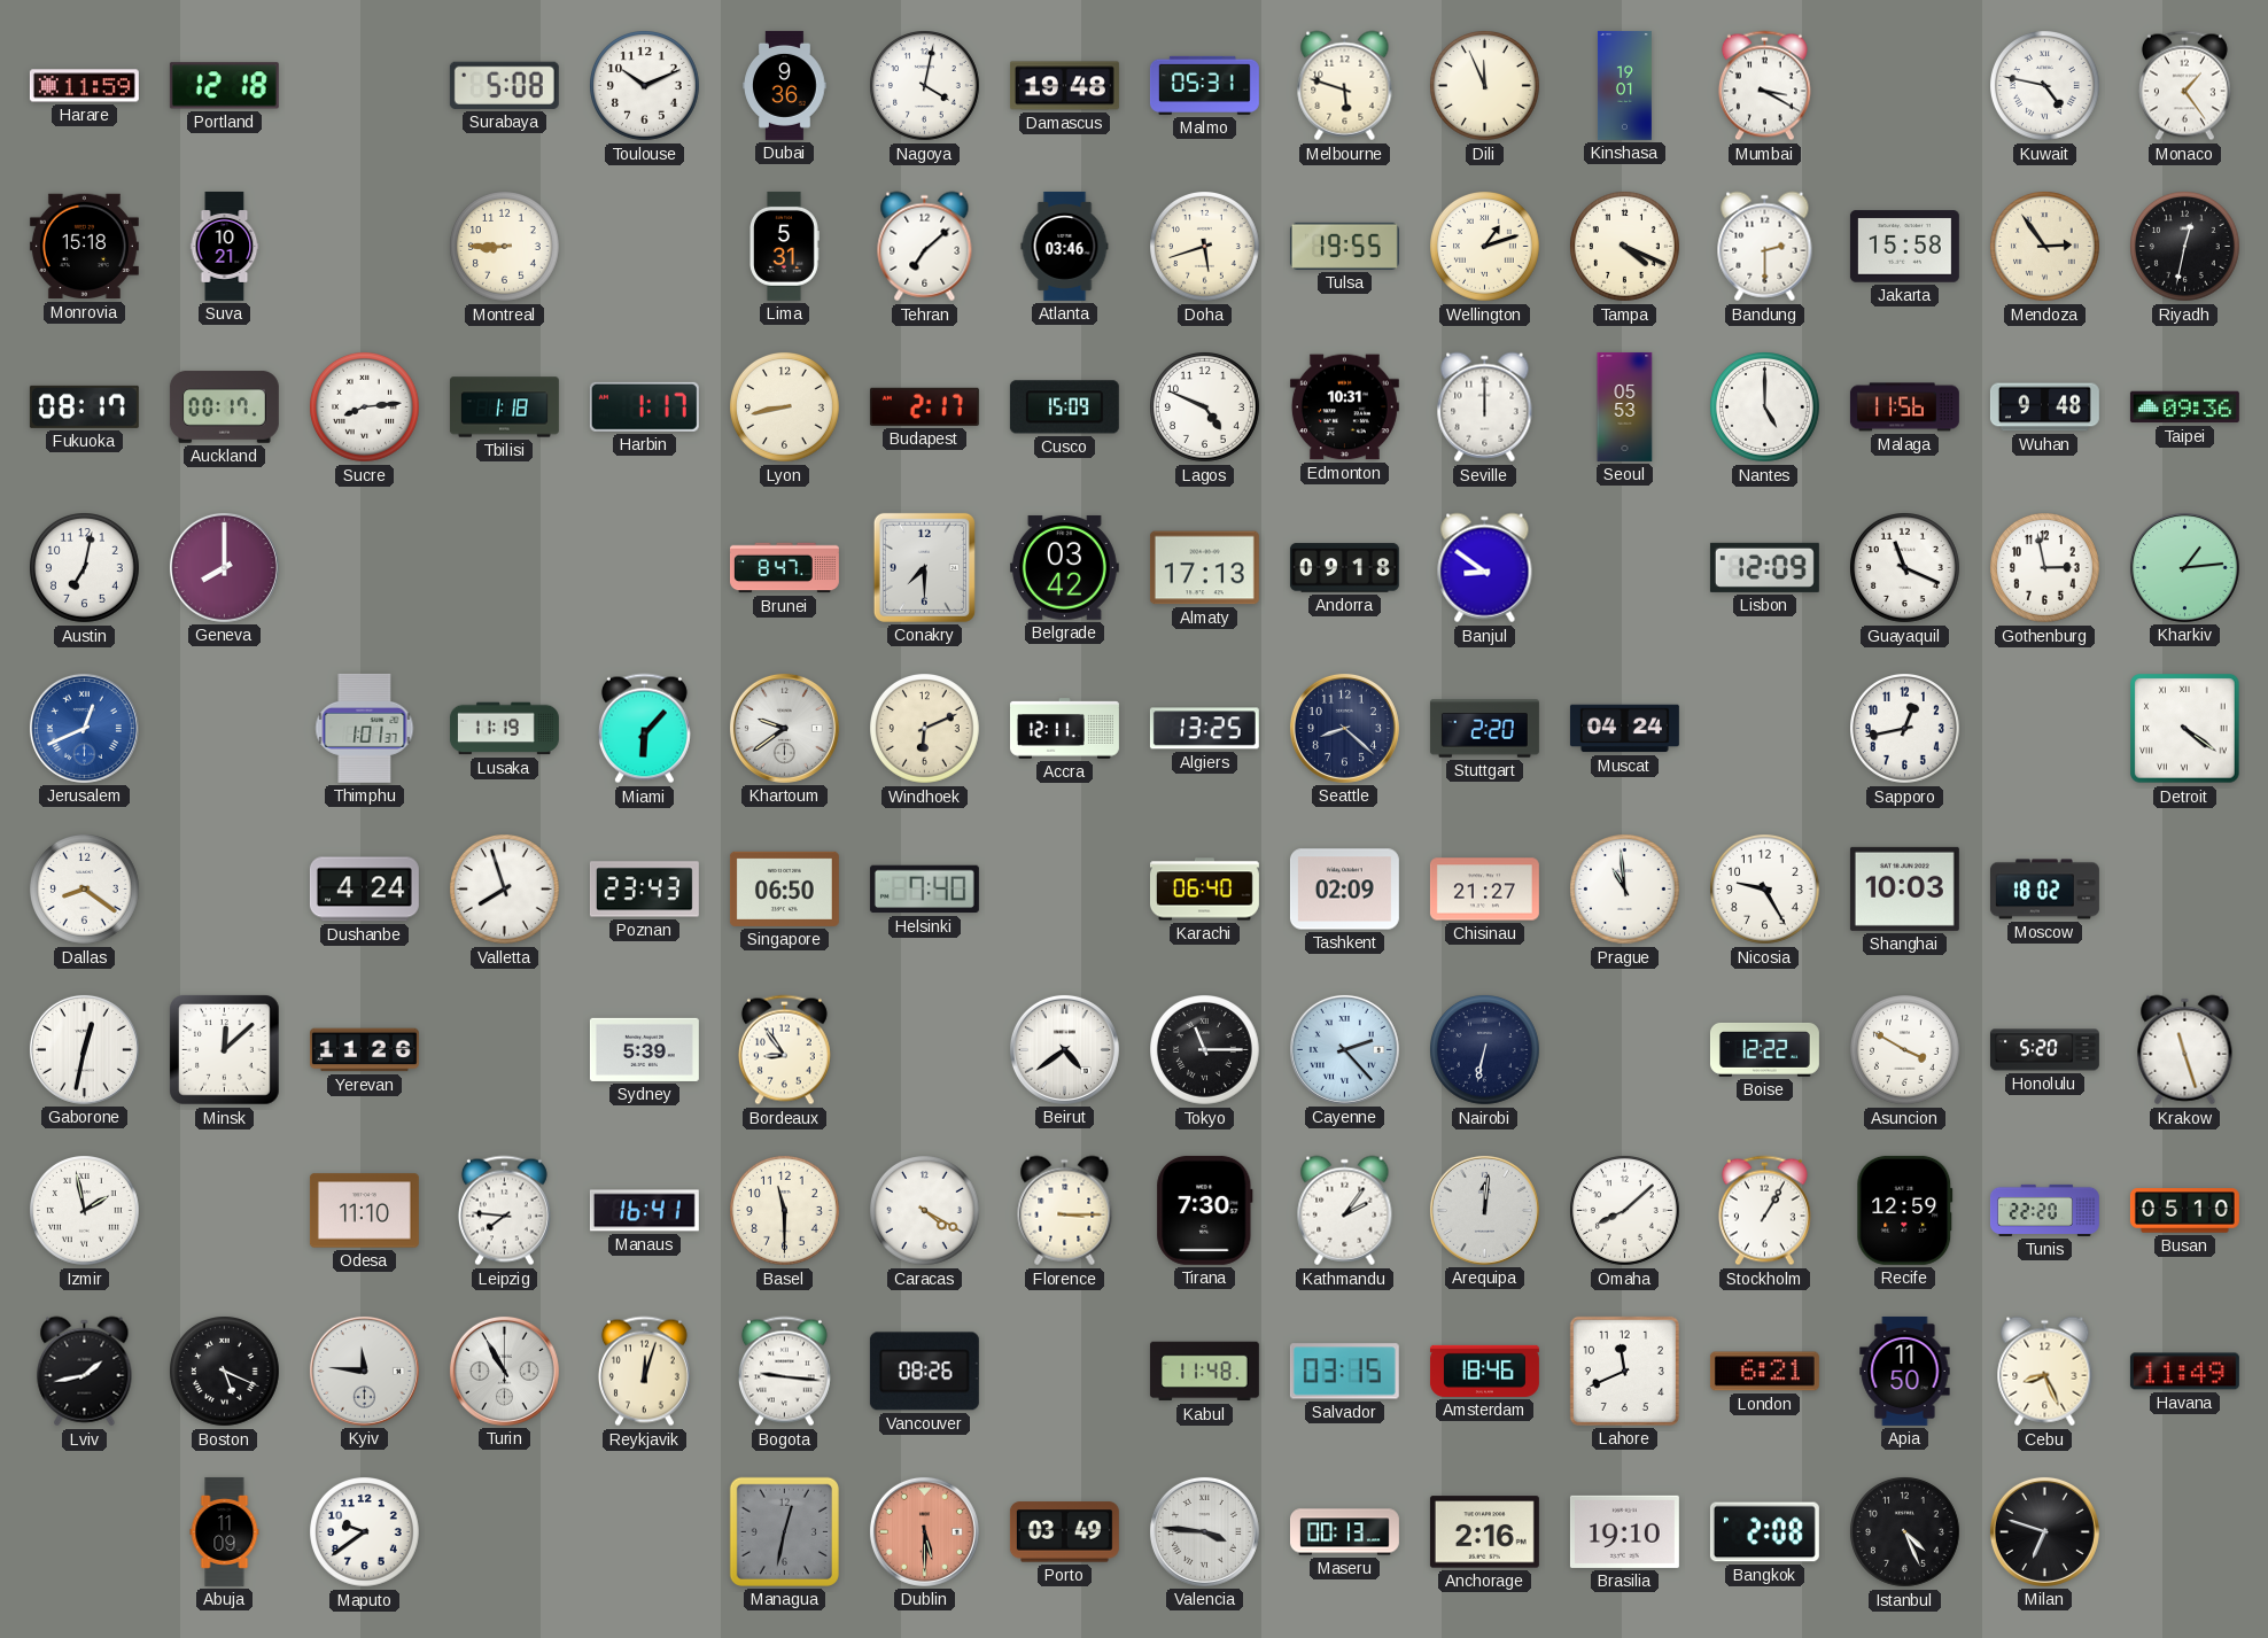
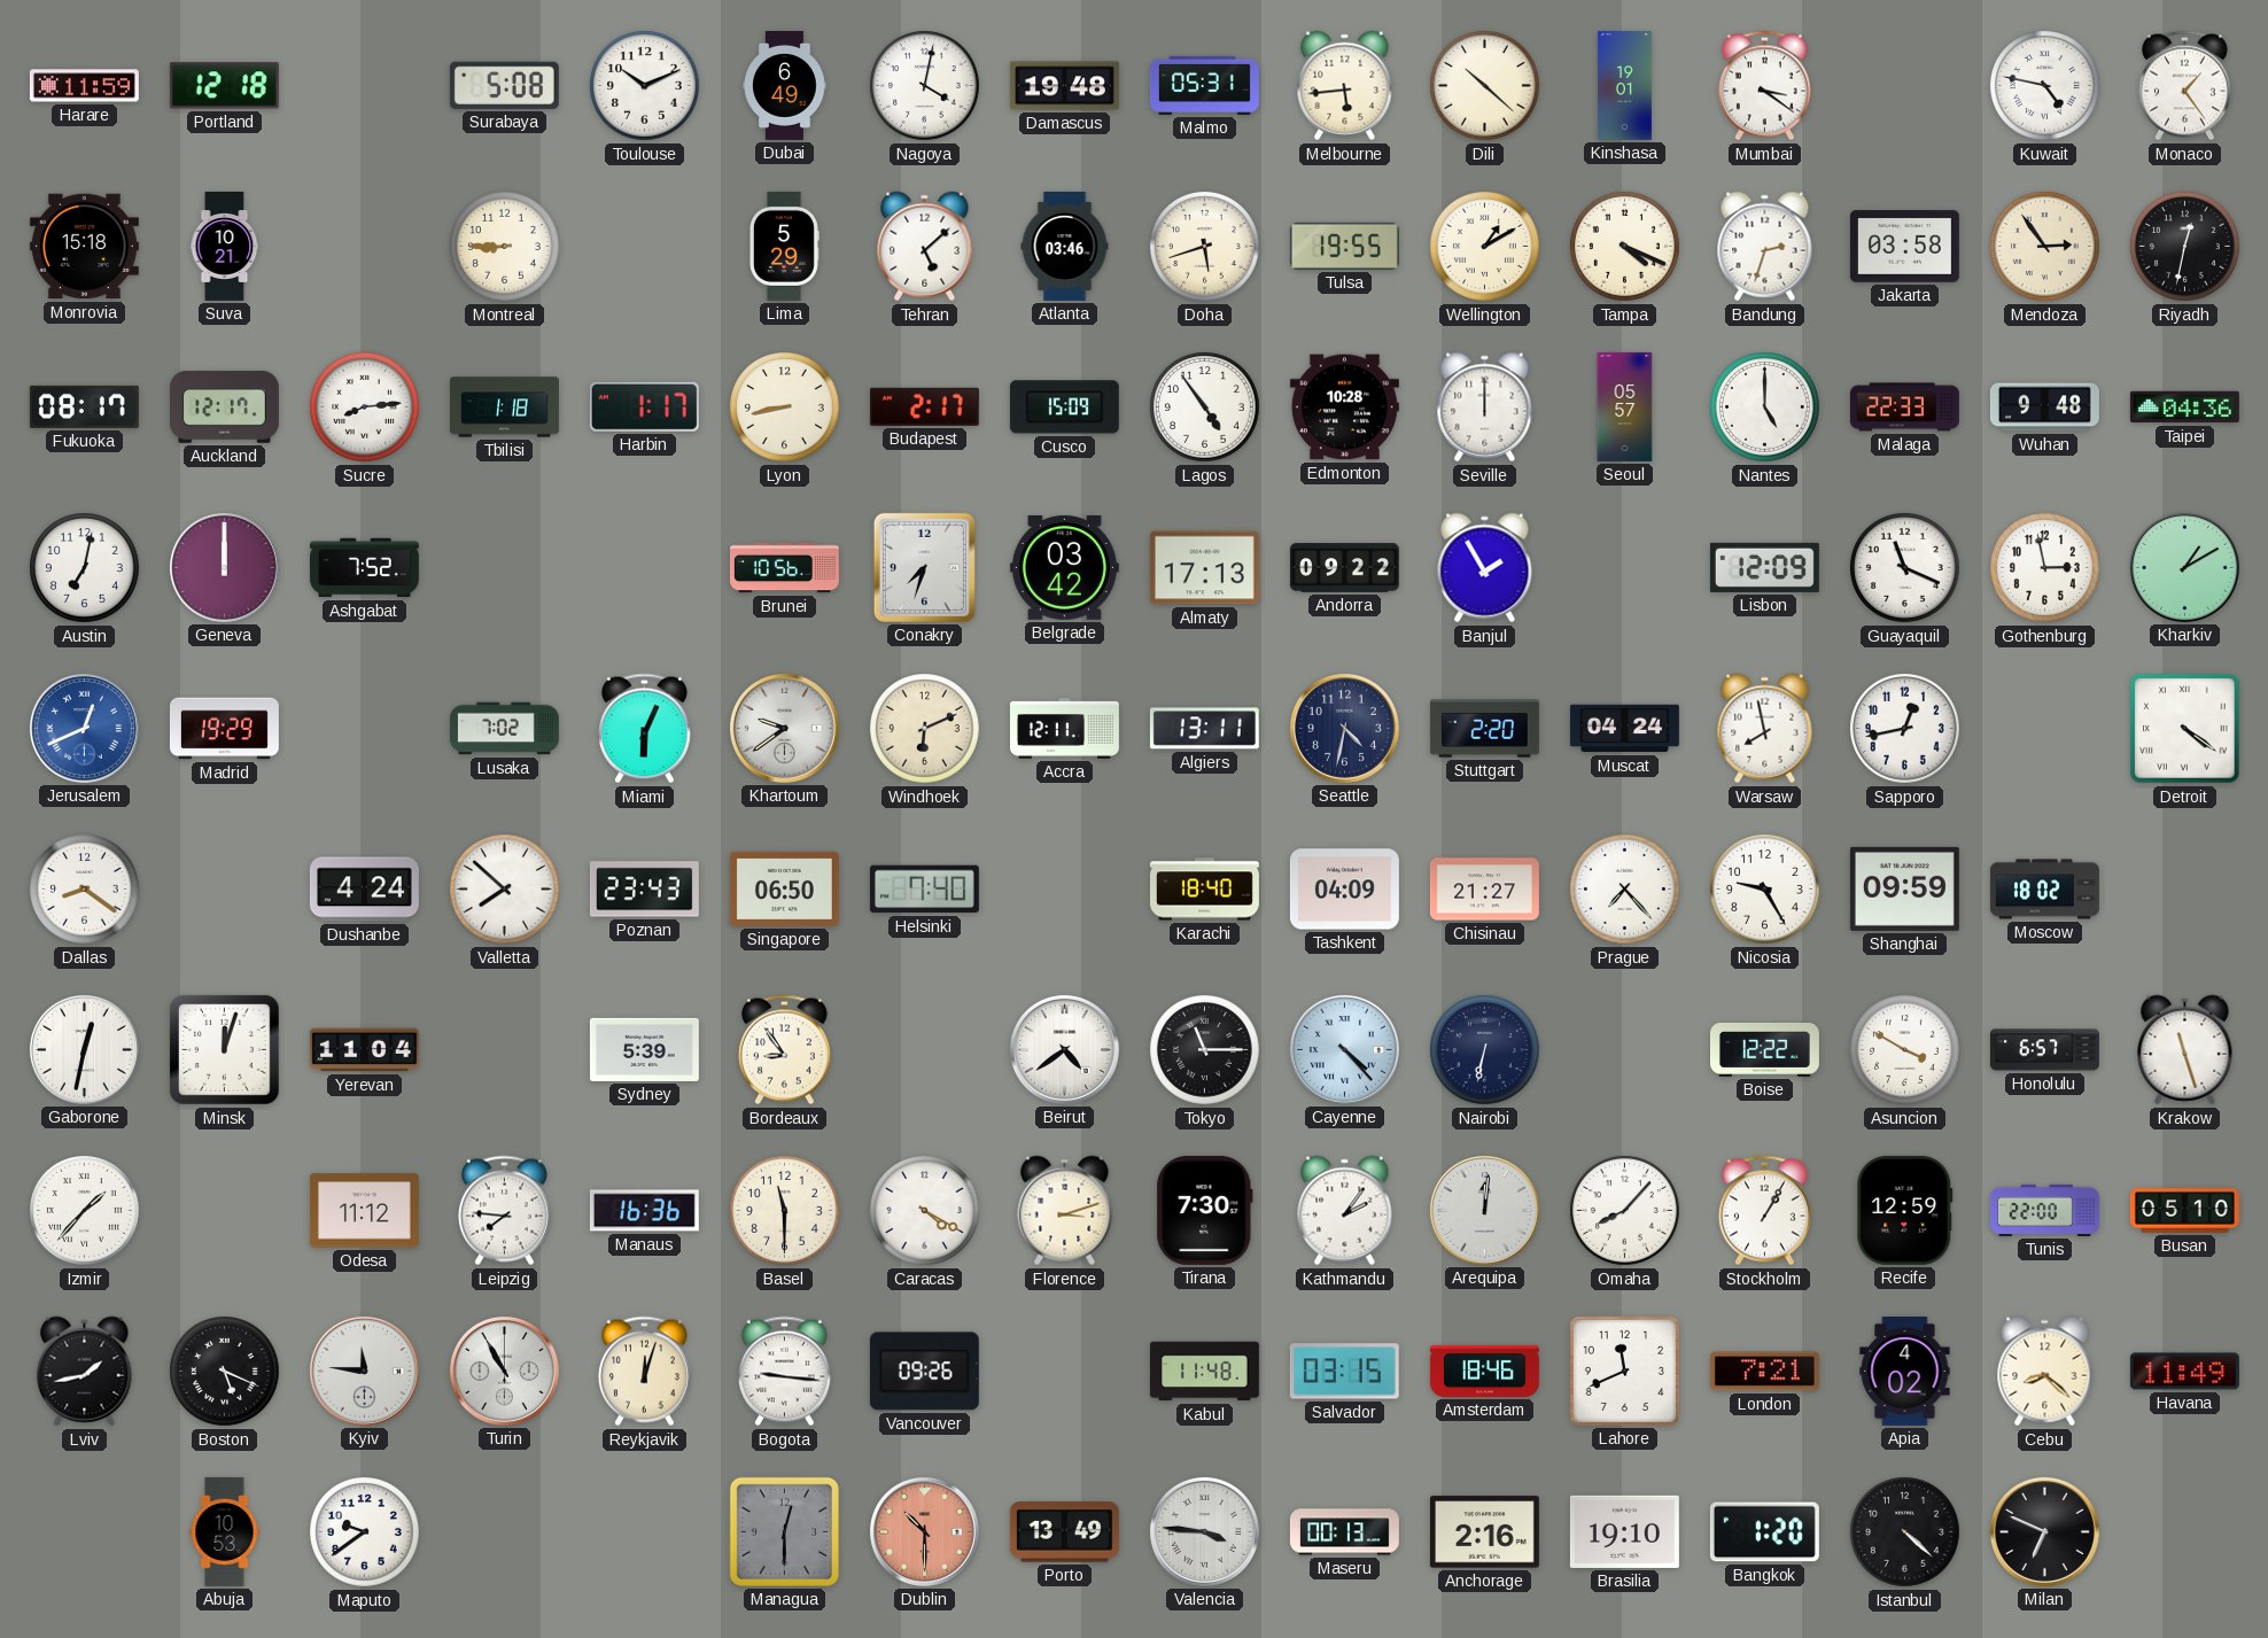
Dubai: 9:36 -> 6:49 (785, 85)
Melbourne: 5:48 -> 5:44 (1345, 86)
Dili: 11:56 -> 10:22 (1485, 86)
Mumbai: 3:20 -> 3:21 (1764, 86)
Lima: 5:31 -> 5:29 (785, 246)
Tehran: 7:08 -> 5:08 (925, 247)
Wellington: 1:12 -> 1:10 (1485, 247)
Bandung: 2:30 -> 2:33 (1765, 247)
Jakarta: 15:58 -> 03:58 (1904, 247)
Auckland: 00:17 -> 12:17 (224, 407)
Lagos: 4:49 -> 4:54 (1205, 407)
Edmonton: 10:31 -> 10:28 (1344, 407)
Seoul: 05:53 -> 05:57 (1625, 406)
Malaga: 11:56 -> 22:33 (1904, 407)
Taipei: 09:36 -> 04:36 (2184, 407)
Geneva: 8:00 -> 12:00 (224, 567)
Ashgabat: none -> 7:52 (364, 568)
Brunei: 8:47 -> 10:56 (784, 568)
Conakry: 7:30 -> 7:33 (924, 567)
Andorra: 09:18 -> 09:22 (1344, 568)
Banjul: 8:51 -> 1:55 (1485, 568)
Kharkiv: 1:14 -> 1:10 (2184, 567)
Madrid: none -> 19:29 (224, 729)
Thimphu: 1:01 -> none (365, 728)
Lusaka: 11:19 -> 7:02 (504, 729)
Miami: 6:07 -> 6:04 (644, 729)
Algiers: 13:25 -> 13:11 (1204, 729)
Seattle: 8:22 -> 4:32 (1344, 728)
Warsaw: none -> 7:58 (1765, 729)
Valletta: 7:57 -> 7:52 (505, 890)
Karachi: 06:40 -> 18:40 (1204, 890)
Tashkent: 02:09 -> 04:09 (1344, 890)
Prague: 10:59 -> 7:23 (1625, 890)
Shanghai: 10:03 -> 09:59 (1904, 888)
Minsk: 12:08 -> 12:03 (225, 1050)
Yerevan: 11:26 -> 11:04 (364, 1050)
Cayenne: 2:23 -> 4:23 (1344, 1049)
Honolulu: 5:20 -> 6:57 (2044, 1050)
Izmir: 1:58 -> 1:37 (85, 1211)
Odesa: 11:10 -> 11:12 (364, 1211)
Manaus: 16:41 -> 16:36 (644, 1211)
Florence: 3:15 -> 3:12 (1065, 1211)
Omaha: 8:08 -> 8:07 (1625, 1211)
Tunis: 22:20 -> 22:00 (2044, 1210)
Vancouver: 08:26 -> 09:26 (924, 1372)
London: 6:21 -> 7:21 (1764, 1372)
Apia: 11:50 -> 4:02 (1905, 1371)
Cebu: 8:26 -> 8:22 (2045, 1372)
Abuja: 11:09 -> 10:53 (225, 1531)
Managua: 12:32 -> 12:30 (784, 1531)
Dublin: 5:30 -> 10:30 (924, 1531)
Porto: 03:49 -> 13:49 (1064, 1532)
Bangkok: 2:08 -> 1:20 (1764, 1532)
Istanbul: 4:26 -> 4:22 (1905, 1532)
Milan: 6:48 -> 6:49 (2044, 1531)
